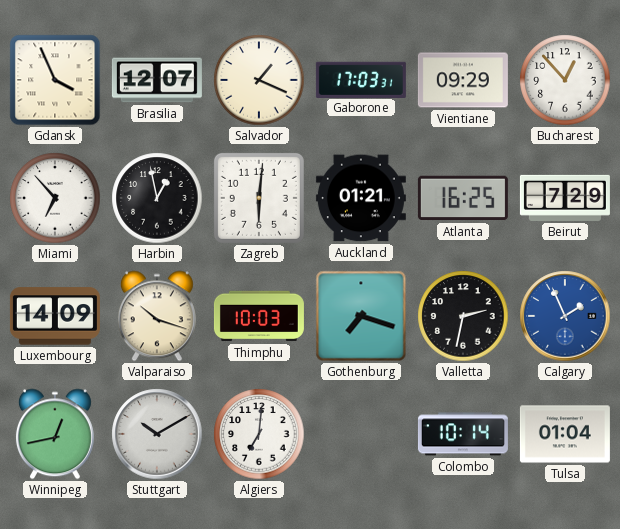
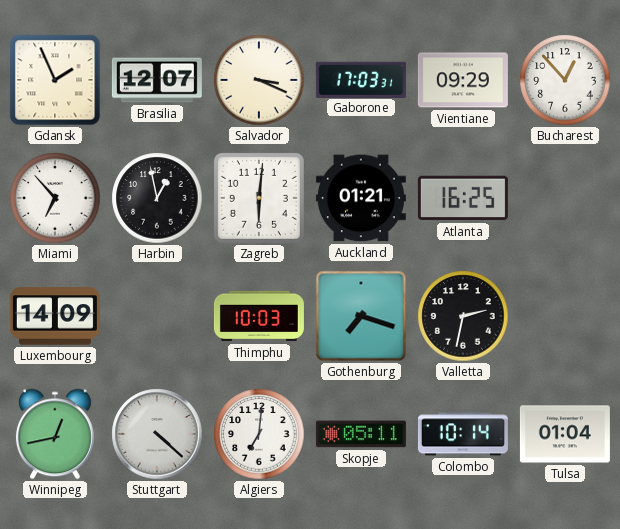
Gdansk: 3:56 -> 1:56 (55, 80)
Salvador: 1:19 -> 3:19 (259, 80)
Beirut: 7:29 -> none (565, 198)
Valparaiso: 10:18 -> none (157, 316)
Calgary: 1:56 -> none (565, 316)
Stuttgart: 10:10 -> 4:22 (157, 434)
Skopje: none -> 05:11 (361, 434)
